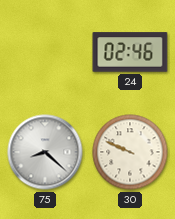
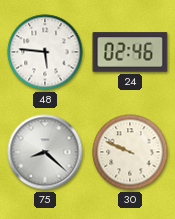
48: none -> 5:46 (45, 52)
